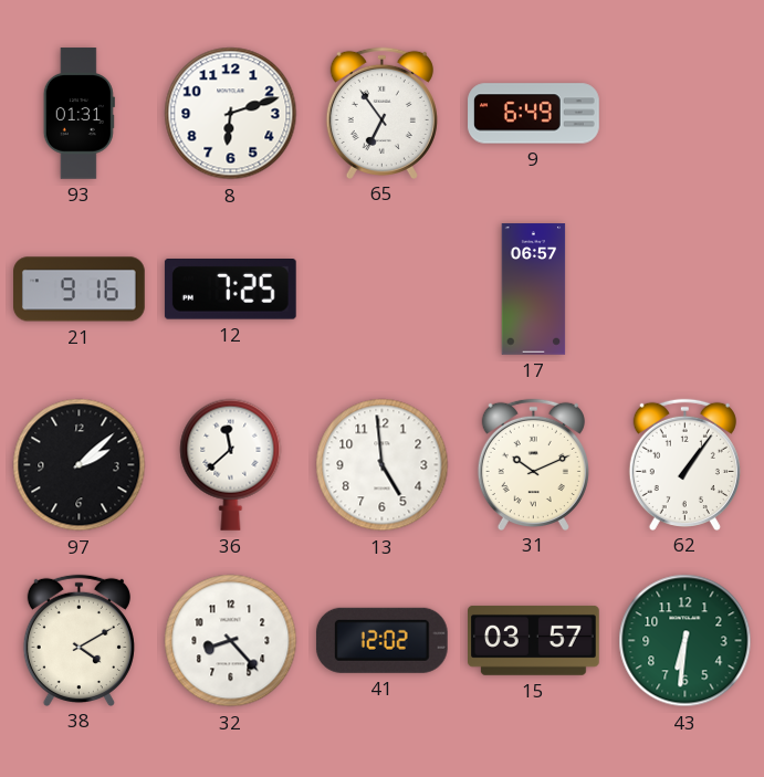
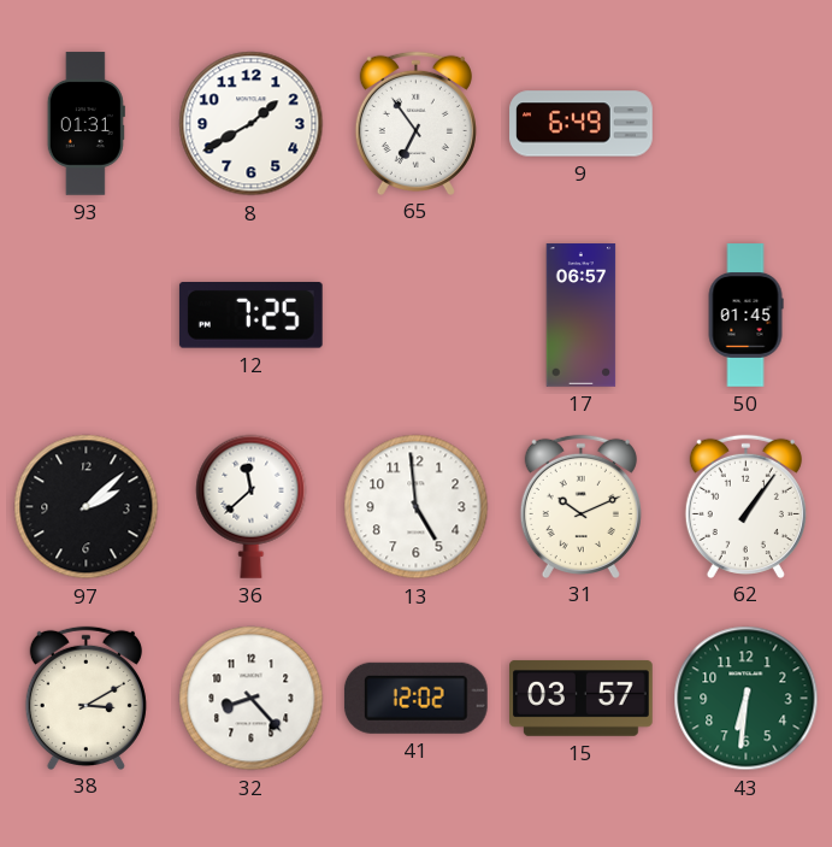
8: 6:12 -> 1:40 (252, 124)
21: 9:16 -> none (80, 290)
50: none -> 01:45 (745, 316)
38: 4:10 -> 3:10 (85, 698)
